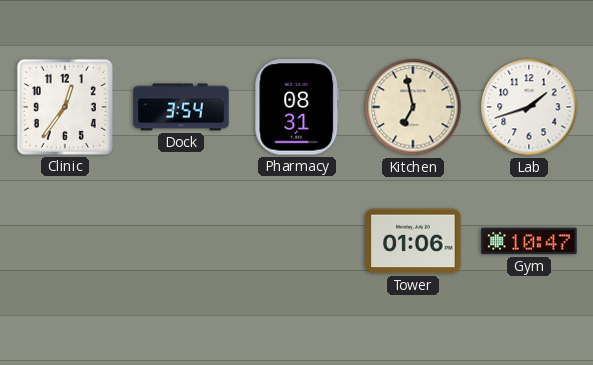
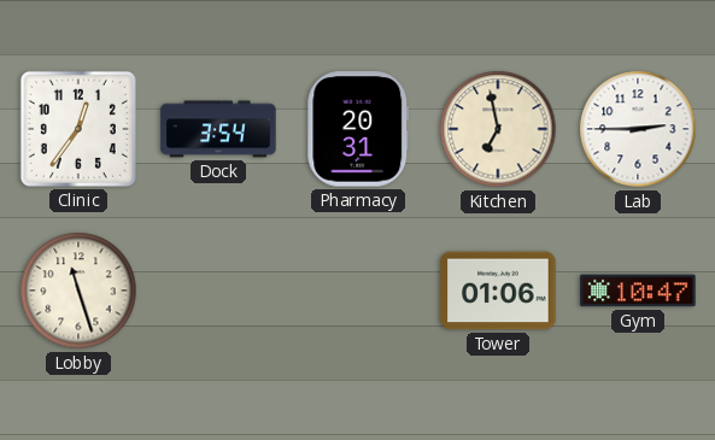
Pharmacy: 08:31 -> 20:31 (358, 129)
Lab: 1:42 -> 2:45 (638, 129)
Lobby: none -> 11:27 (78, 291)
